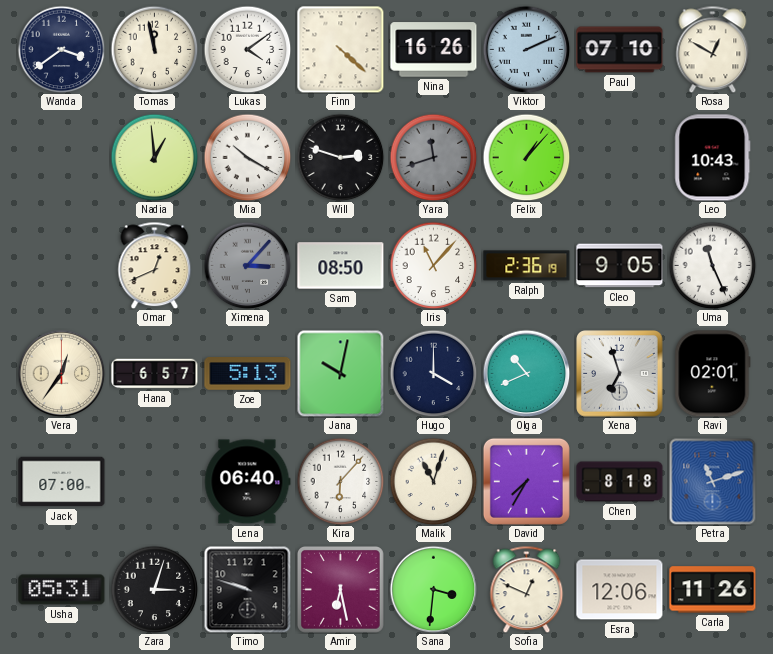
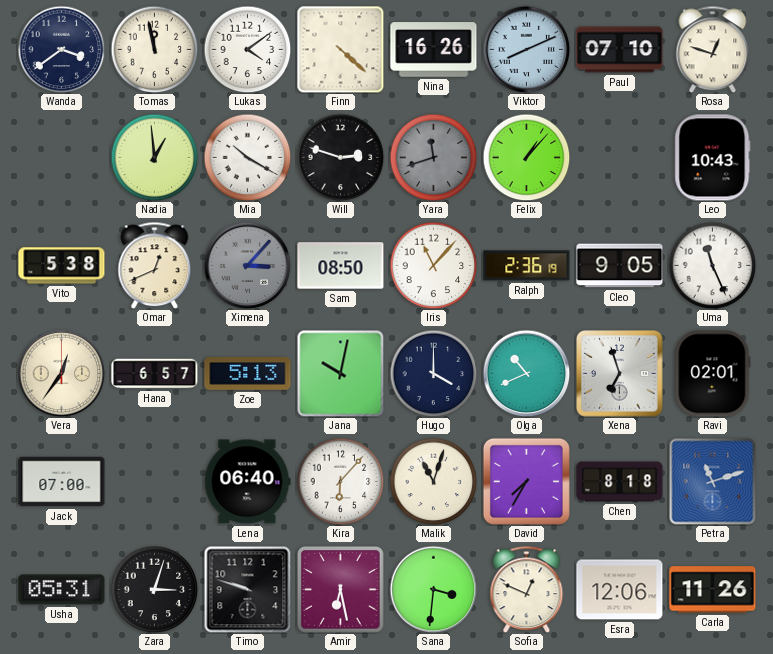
Viktor: 2:11 -> 8:11 (526, 49)
Rosa: 12:50 -> 12:48 (713, 49)
Vito: none -> 5:38 (62, 266)
